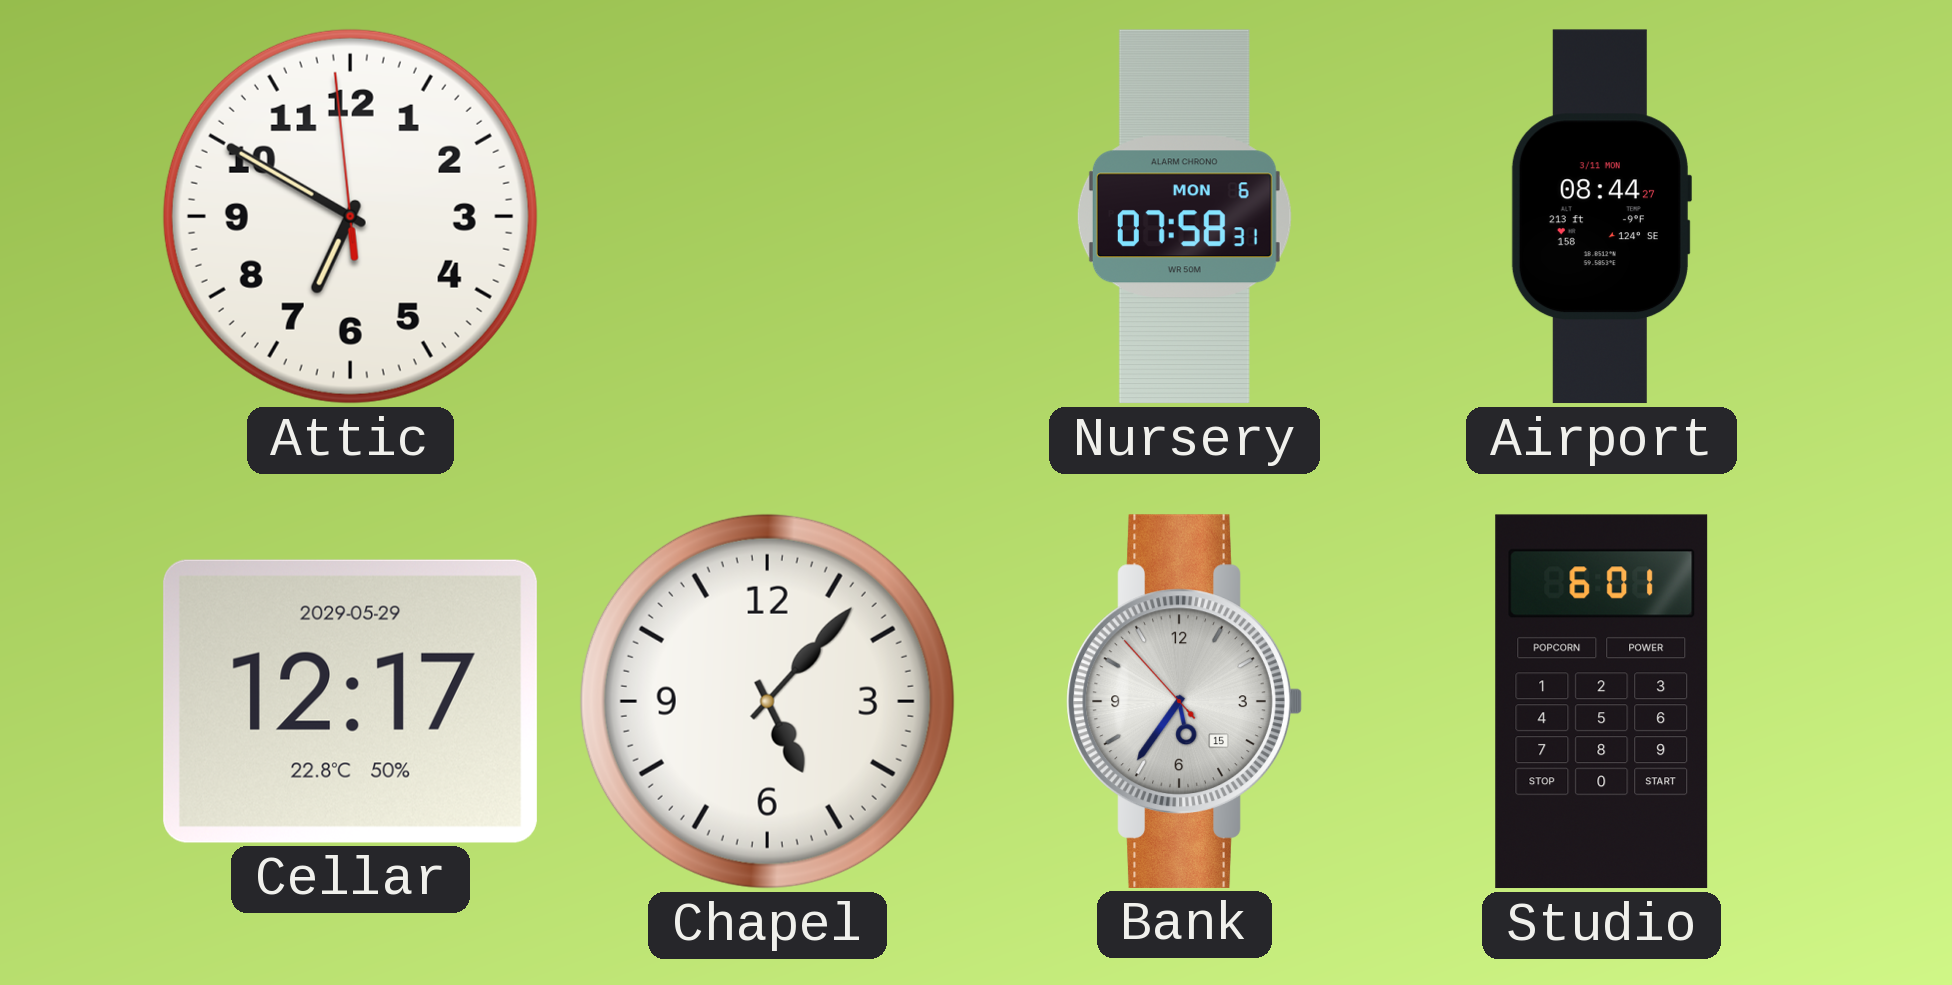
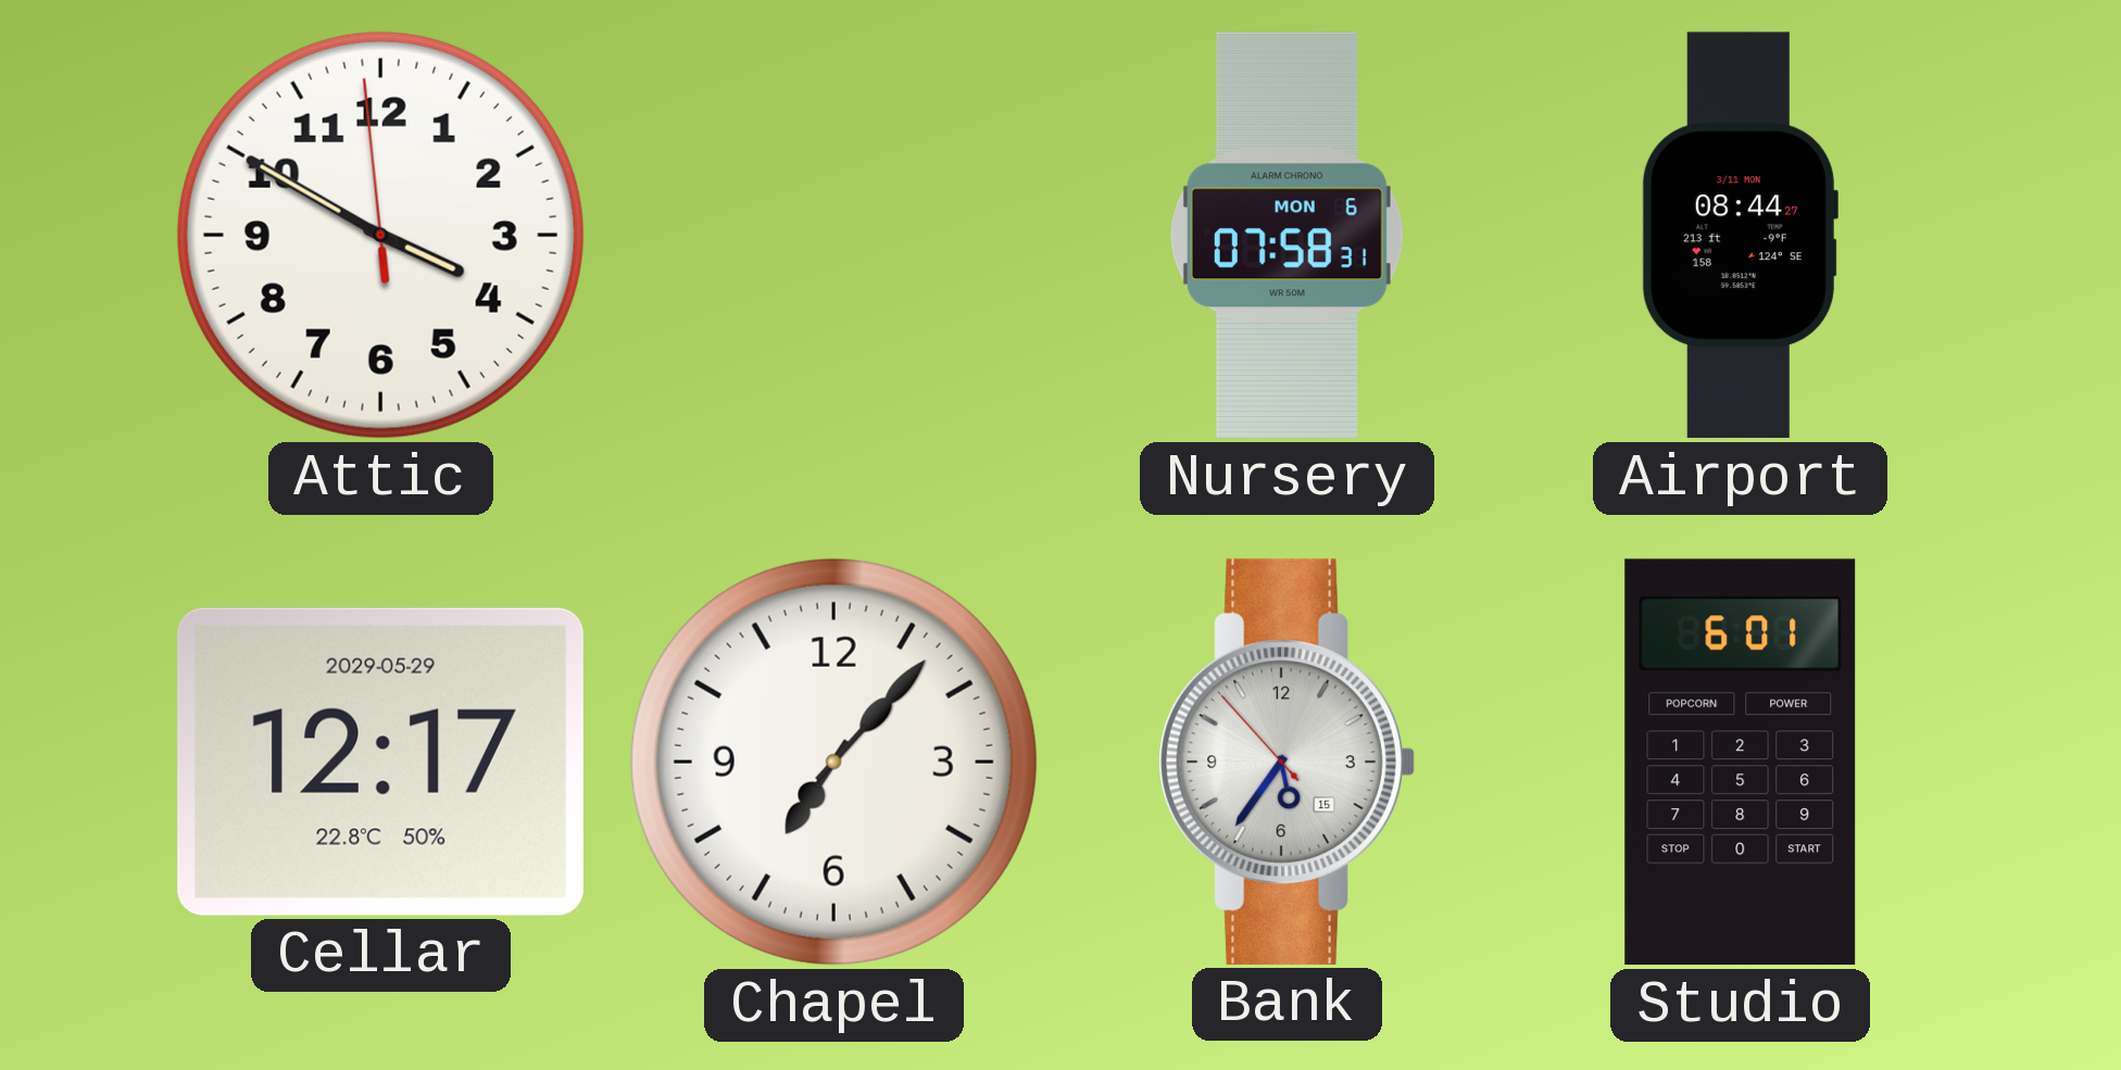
Attic: 6:49 -> 3:49 (380, 235)
Chapel: 5:07 -> 7:07 (833, 761)
